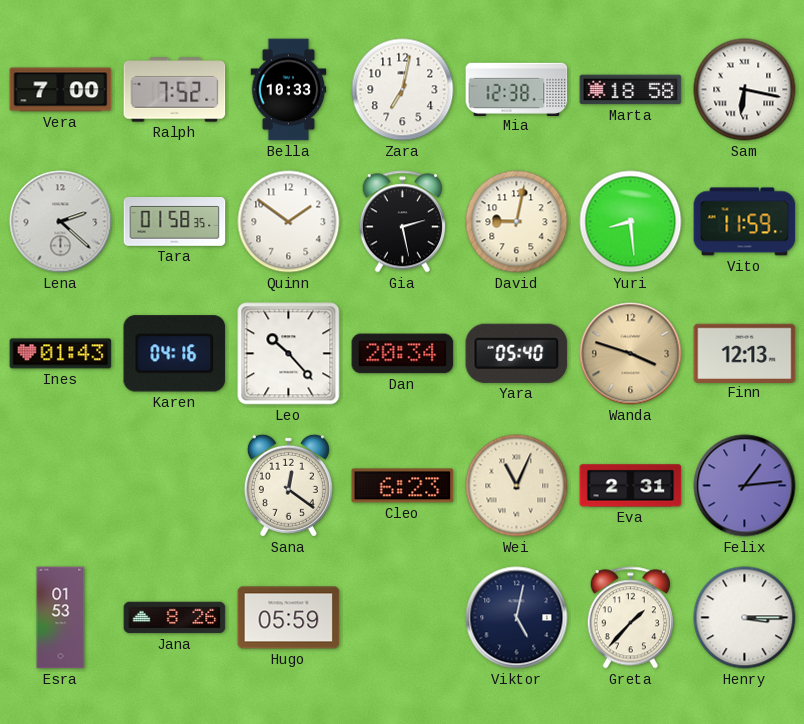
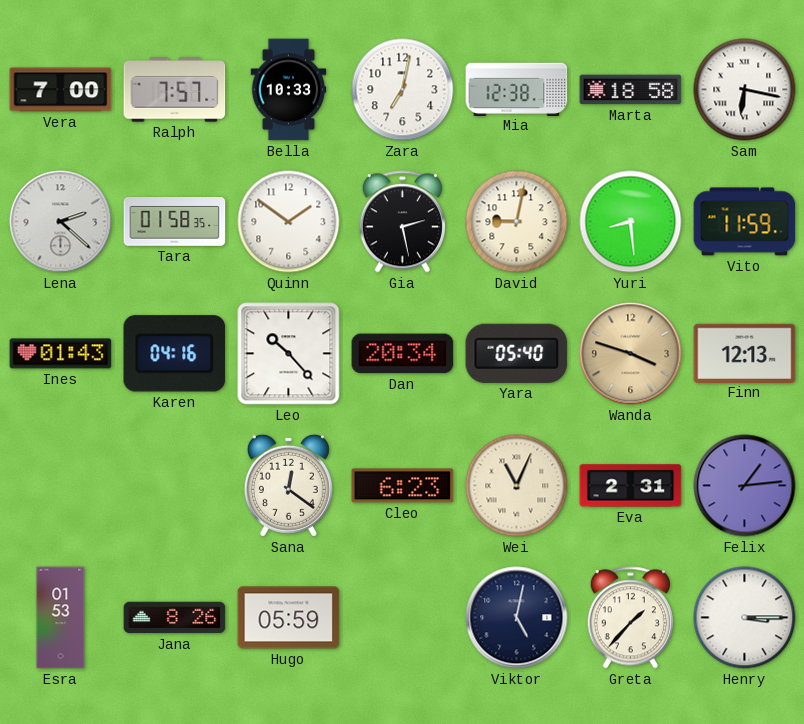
Ralph: 7:52 -> 7:57 (175, 90)
